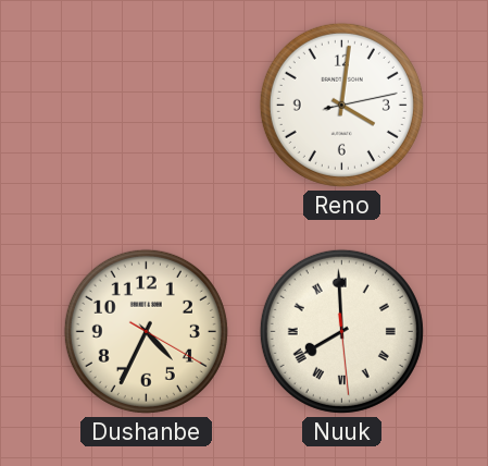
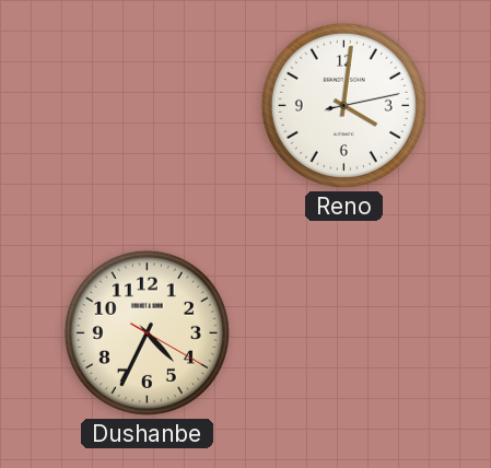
Nuuk: 7:59 -> none (341, 331)
